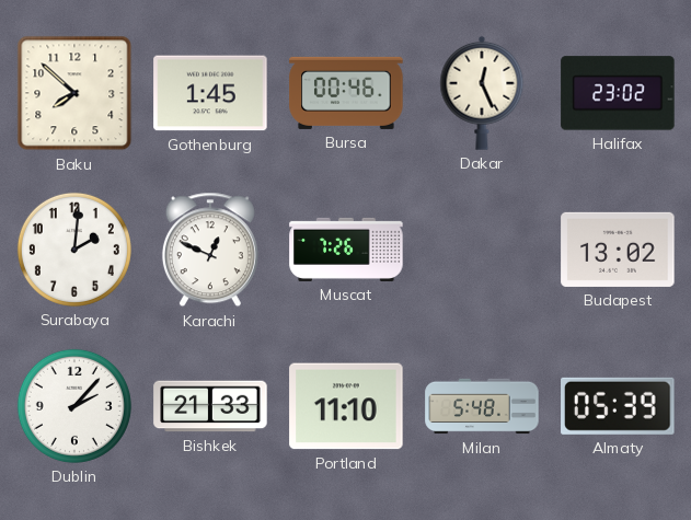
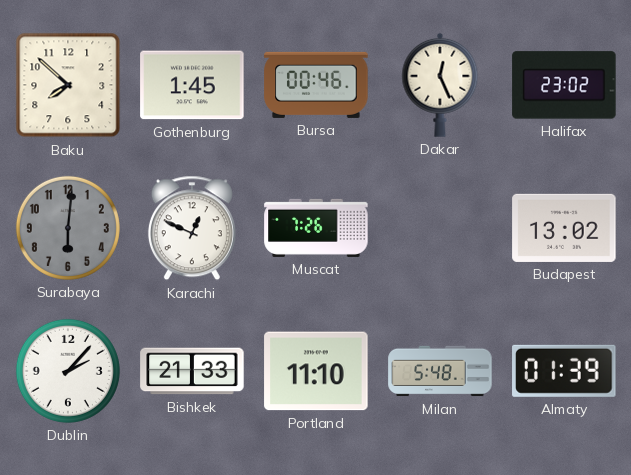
Surabaya: 2:01 -> 6:01 (68, 228)
Surabaya dial: white -> grey (68, 228)
Almaty: 05:39 -> 01:39 (564, 371)
